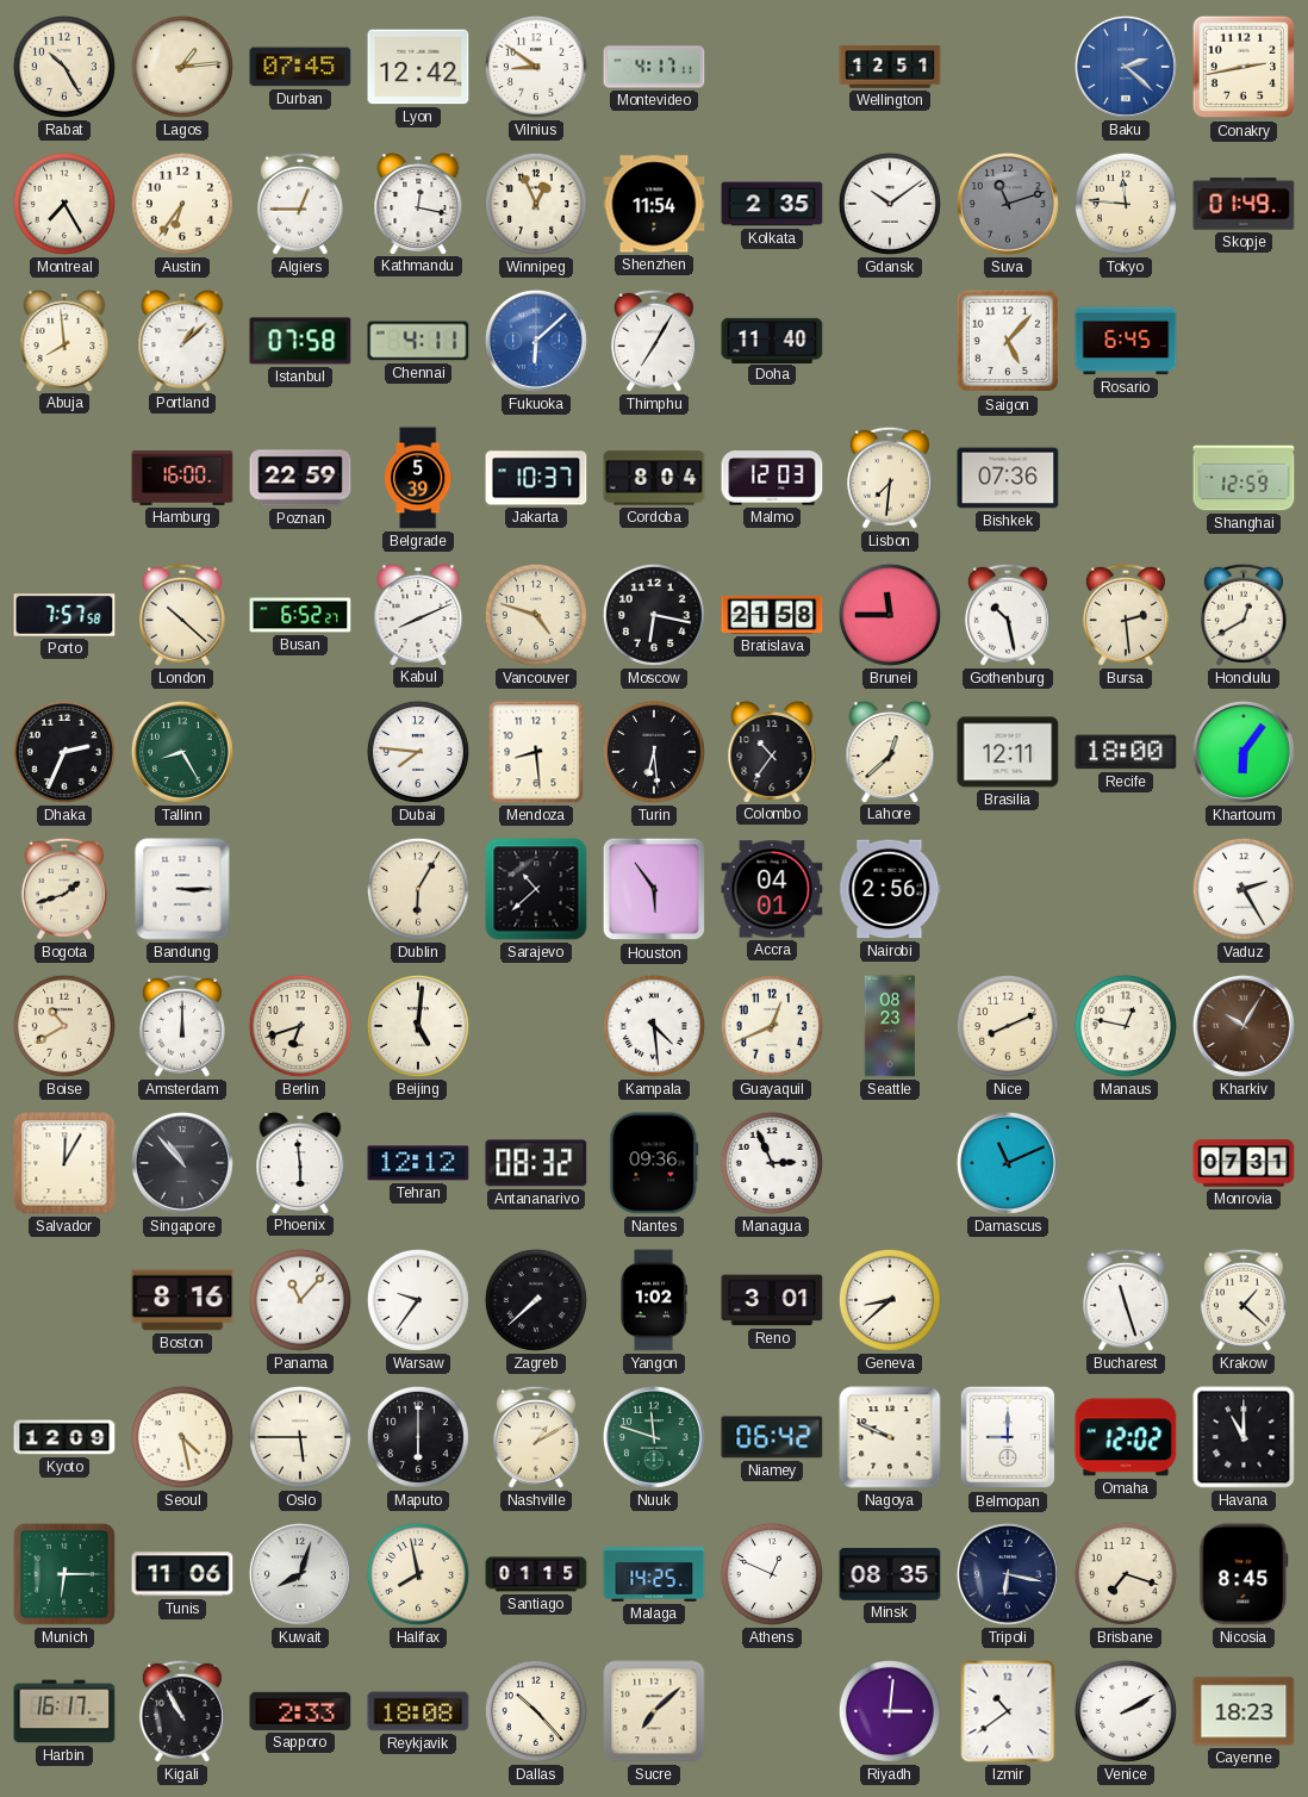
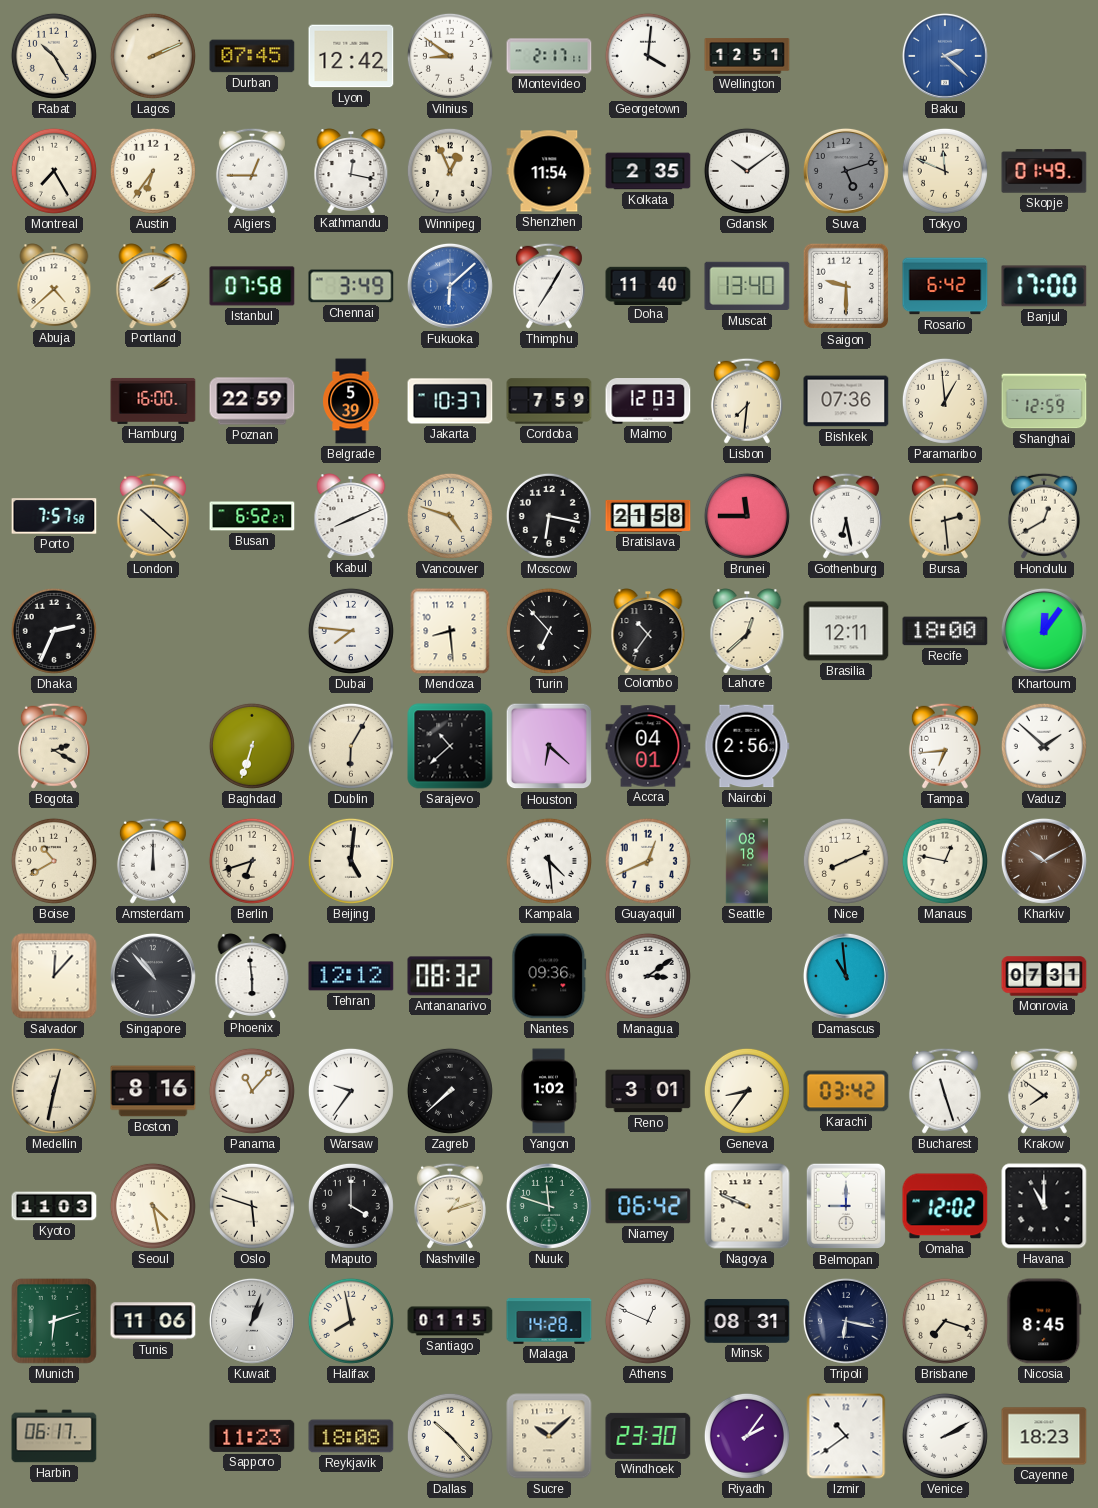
Lagos: 1:14 -> 2:11 (153, 56)
Montevideo: 4:17 -> 2:17 (549, 56)
Georgetown: none -> 4:01 (648, 56)
Conakry: 2:43 -> none (1244, 67)
Suva: 11:12 -> 5:12 (846, 171)
Tokyo: 11:46 -> 11:49 (945, 171)
Abuja: 7:59 -> 4:38 (54, 286)
Portland: 1:08 -> 2:09 (153, 286)
Chennai: 4:11 -> 3:49 (351, 286)
Muscat: none -> 13:40 (747, 286)
Saigon: 5:07 -> 9:30 (846, 286)
Rosario: 6:45 -> 6:42 (945, 286)
Banjul: none -> 17:00 (1044, 286)
Cordoba: 8:04 -> 7:59 (549, 401)
Paramaribo: none -> 12:59 (945, 401)
Gothenburg: 10:28 -> 6:28 (846, 516)
Tallinn: 8:25 -> none (182, 752)
Turin: 6:29 -> 6:53 (549, 631)
Khartoum: 6:06 -> 12:06 (1044, 631)
Bogota: 1:42 -> 2:20 (54, 746)
Bandung: 3:15 -> none (182, 889)
Baghdad: none -> 6:33 (252, 746)
Houston: 5:54 -> 6:22 (549, 746)
Tampa: none -> 6:44 (945, 746)
Vaduz: 2:25 -> 1:52 (1044, 746)
Seattle: 08:23 -> 08:18 (747, 861)
Kharkiv: 10:05 -> 10:10 (1044, 861)
Salvador: 12:05 -> 12:07 (54, 976)
Managua: 2:56 -> 3:09 (648, 976)
Damascus: 11:11 -> 10:59 (846, 976)
Medellin: none -> 12:32 (54, 1091)
Geneva: 8:38 -> 8:36 (747, 1091)
Karachi: none -> 03:42 (846, 1091)
Krakow: 1:22 -> 7:51 (1044, 1091)
Kyoto: 12:09 -> 11:03 (54, 1206)
Oslo: 5:45 -> 5:48 (252, 1206)
Maputo: 6:00 -> 4:00 (351, 1206)
Nashville: 1:10 -> 1:12 (450, 1206)
Munich: 6:15 -> 6:12 (54, 1321)
Kuwait: 8:03 -> 1:03 (252, 1321)
Malaga: 14:25 -> 14:28 (549, 1321)
Minsk: 08:35 -> 08:31 (747, 1322)
Harbin: 16:17 -> 06:17 (54, 1436)
Kigali: 10:55 -> none (182, 1711)
Sapporo: 2:33 -> 11:23 (252, 1436)
Sucre: 7:08 -> 10:08 (549, 1436)
Windhoek: none -> 23:30 (648, 1436)
Riyadh: 3:01 -> 2:06 (747, 1436)
